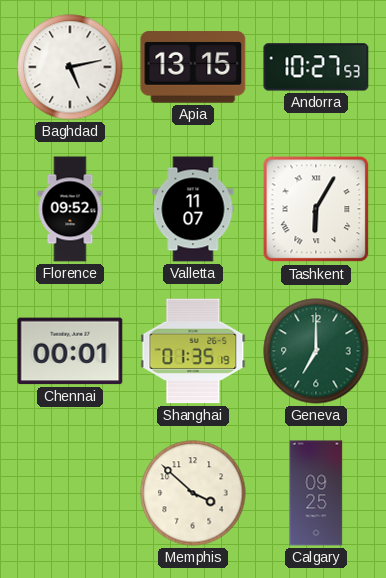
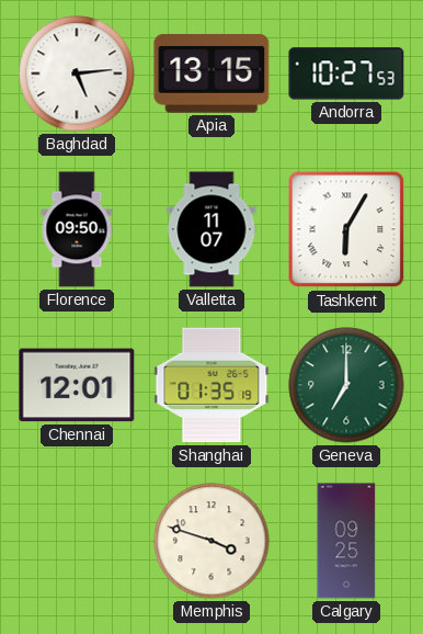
Baghdad: 5:13 -> 5:14 (77, 73)
Florence: 09:52 -> 09:50 (77, 229)
Chennai: 00:01 -> 12:01 (77, 385)
Memphis: 3:52 -> 3:48 (211, 541)
